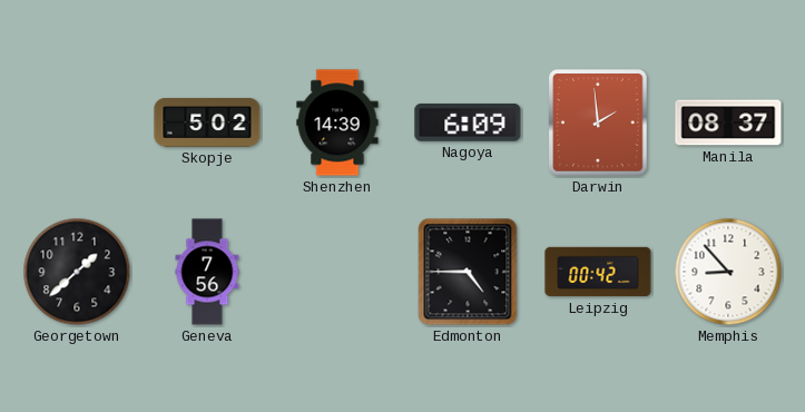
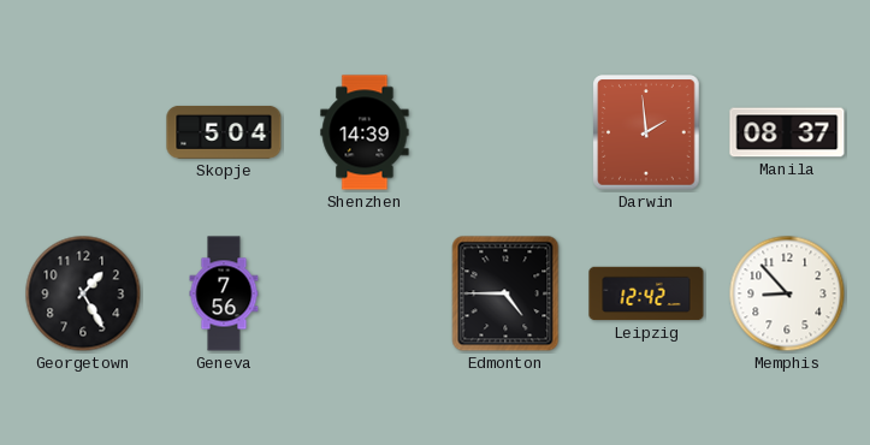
Skopje: 5:02 -> 5:04 (224, 132)
Nagoya: 6:09 -> none (468, 122)
Georgetown: 1:38 -> 1:25 (83, 293)
Leipzig: 00:42 -> 12:42 (646, 293)
